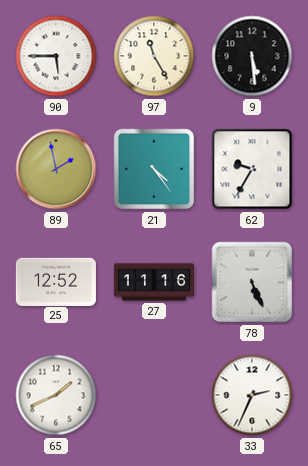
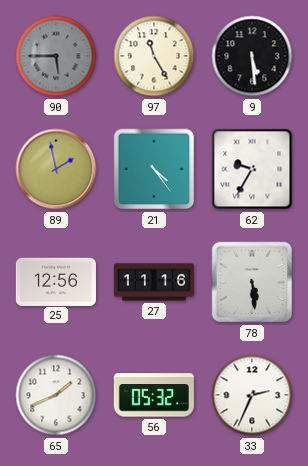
90 dial: white -> grey (56, 56)
25: 12:52 -> 12:56 (56, 281)
78: 5:26 -> 5:29 (252, 282)
56: none -> 05:32 (154, 395)
